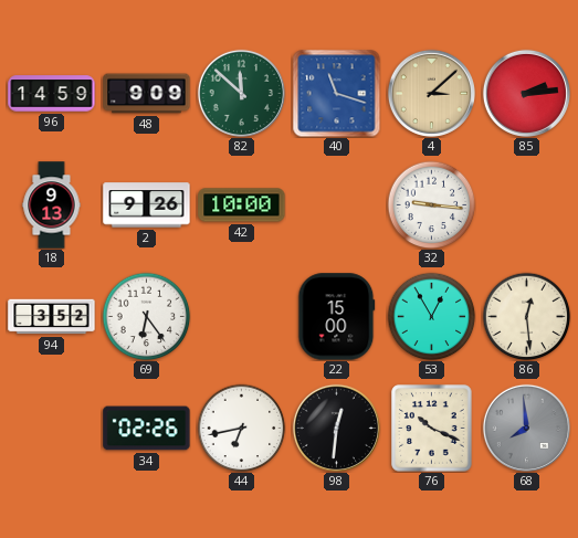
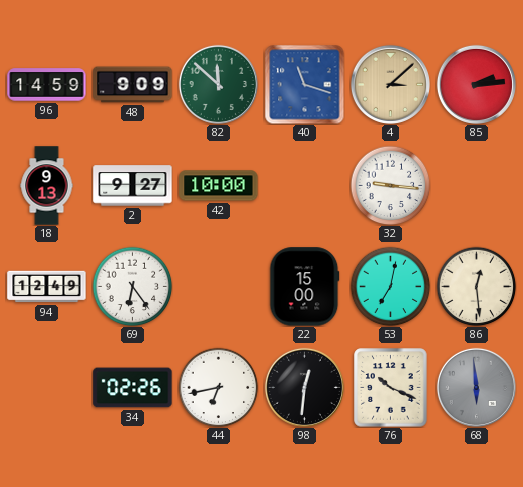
2: 9:26 -> 9:27 (133, 186)
94: 3:52 -> 12:49 (47, 287)
53: 12:55 -> 7:02 (390, 286)
68: 7:59 -> 5:59 (476, 387)
